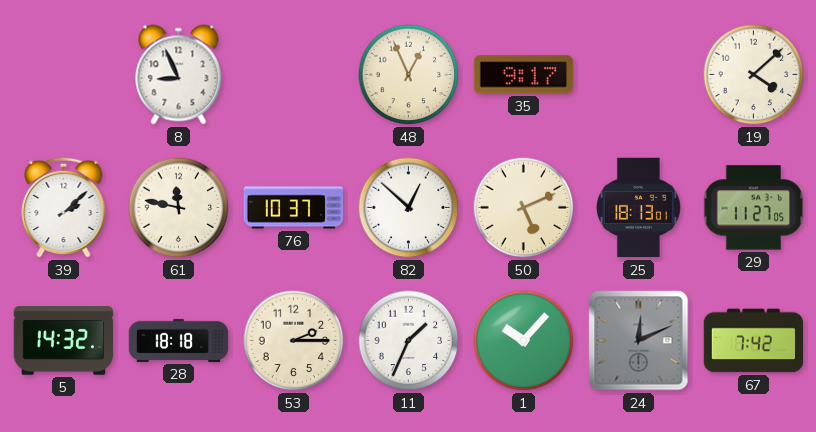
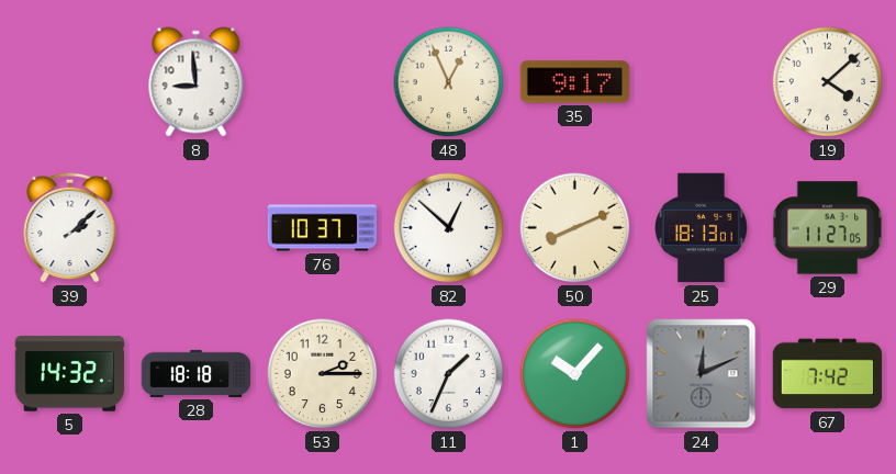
8: 8:56 -> 8:59 (197, 82)
61: 11:47 -> none (179, 208)
50: 5:11 -> 8:11 (575, 228)
